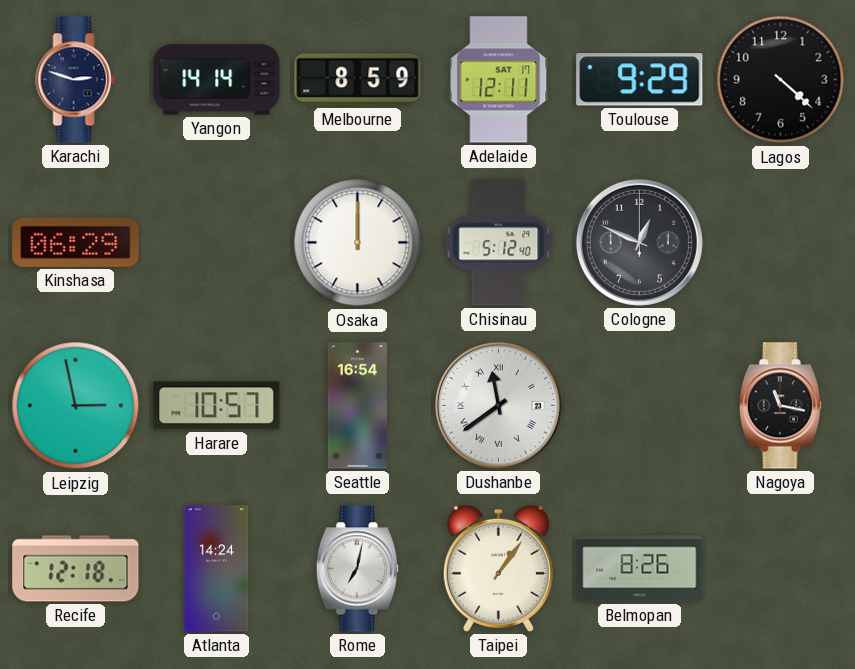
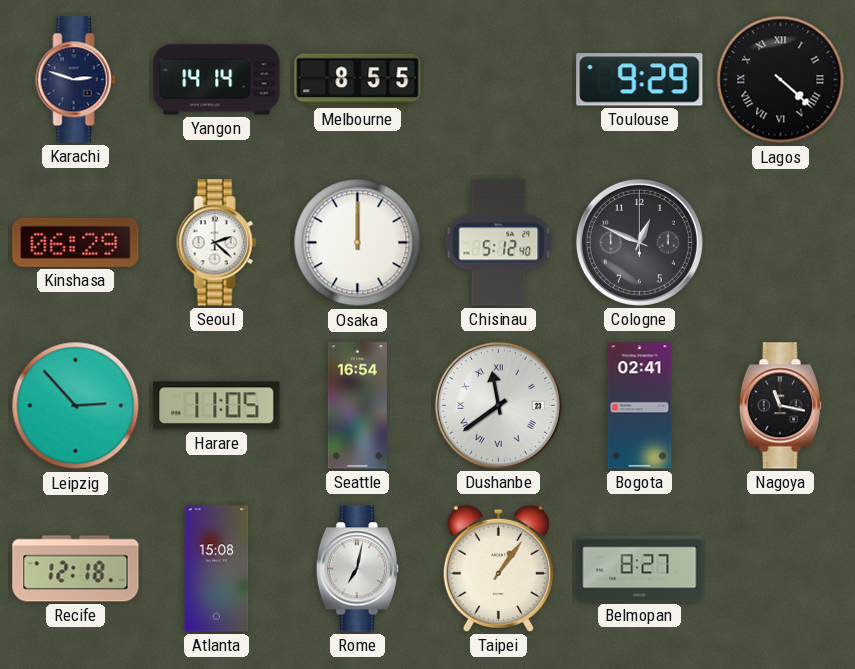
Melbourne: 8:59 -> 8:55 (358, 80)
Adelaide: 12:11 -> none (499, 80)
Lagos numerals: Arabic -> Roman (781, 80)
Seoul: none -> 2:22 (217, 243)
Leipzig: 2:58 -> 2:53 (76, 406)
Harare: 10:57 -> 11:05 (217, 406)
Bogota: none -> 02:41 (640, 406)
Atlanta: 14:24 -> 15:08 (217, 569)
Belmopan: 8:26 -> 8:27 (640, 569)
